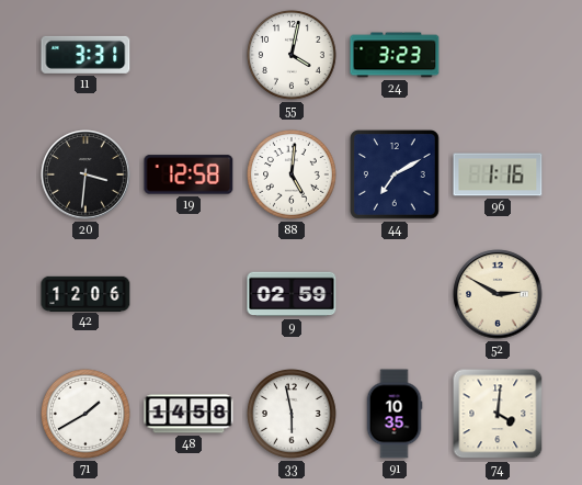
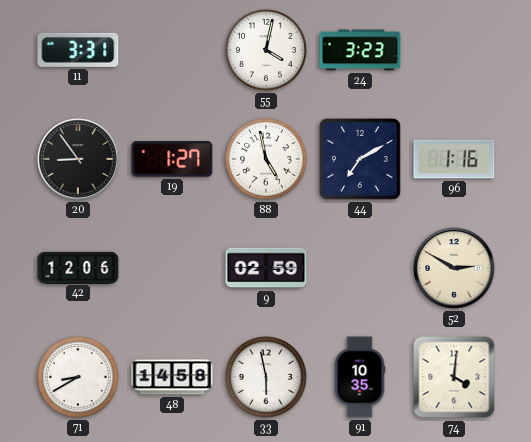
20: 3:31 -> 8:54 (78, 159)
19: 12:58 -> 1:27 (172, 159)
88: 5:01 -> 4:58 (267, 160)
71: 1:40 -> 8:40 (79, 378)
